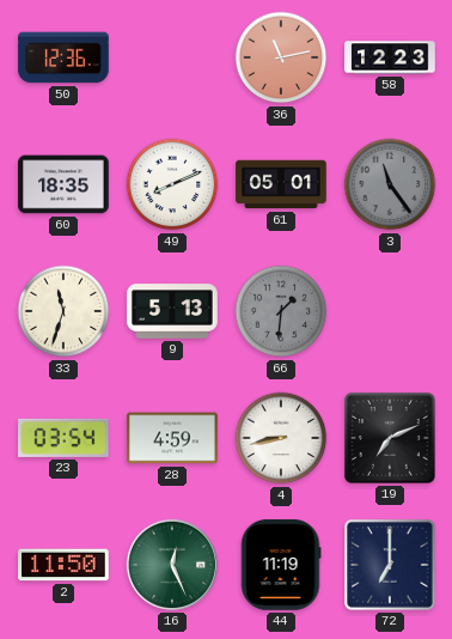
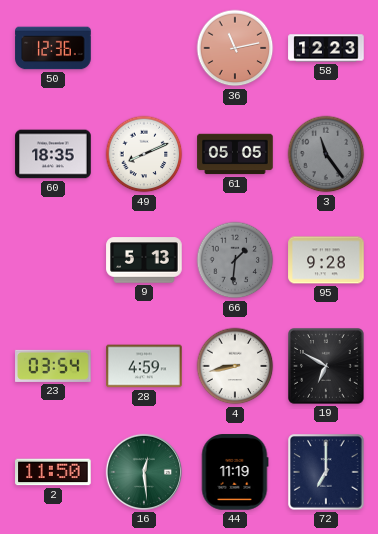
61: 05:01 -> 05:05 (235, 154)
33: 11:33 -> none (63, 311)
95: none -> 9:28 (326, 260)
19: 7:11 -> 6:50 (326, 366)
16: 12:26 -> 12:29 (144, 472)
